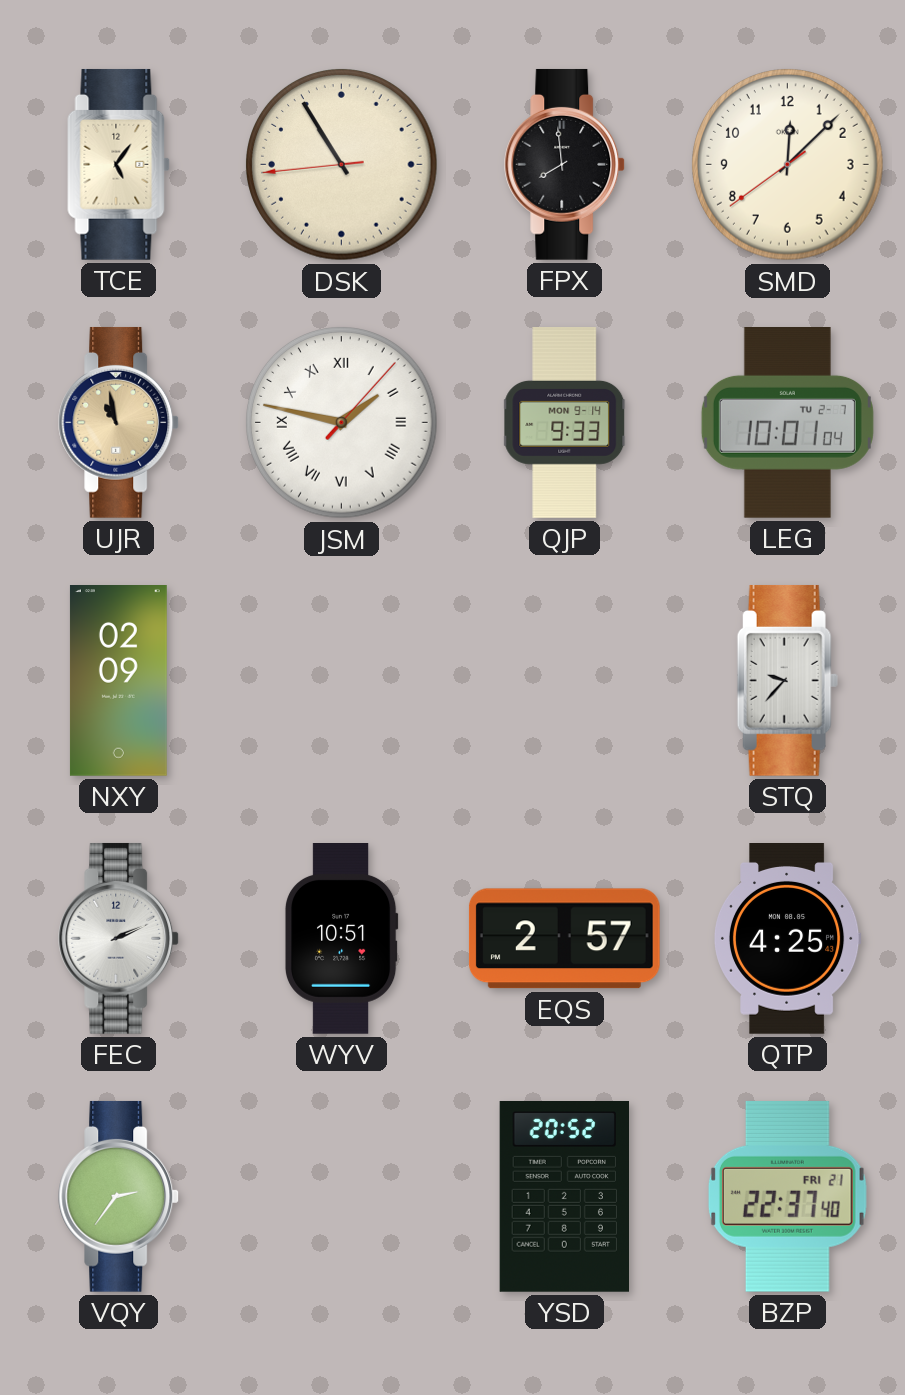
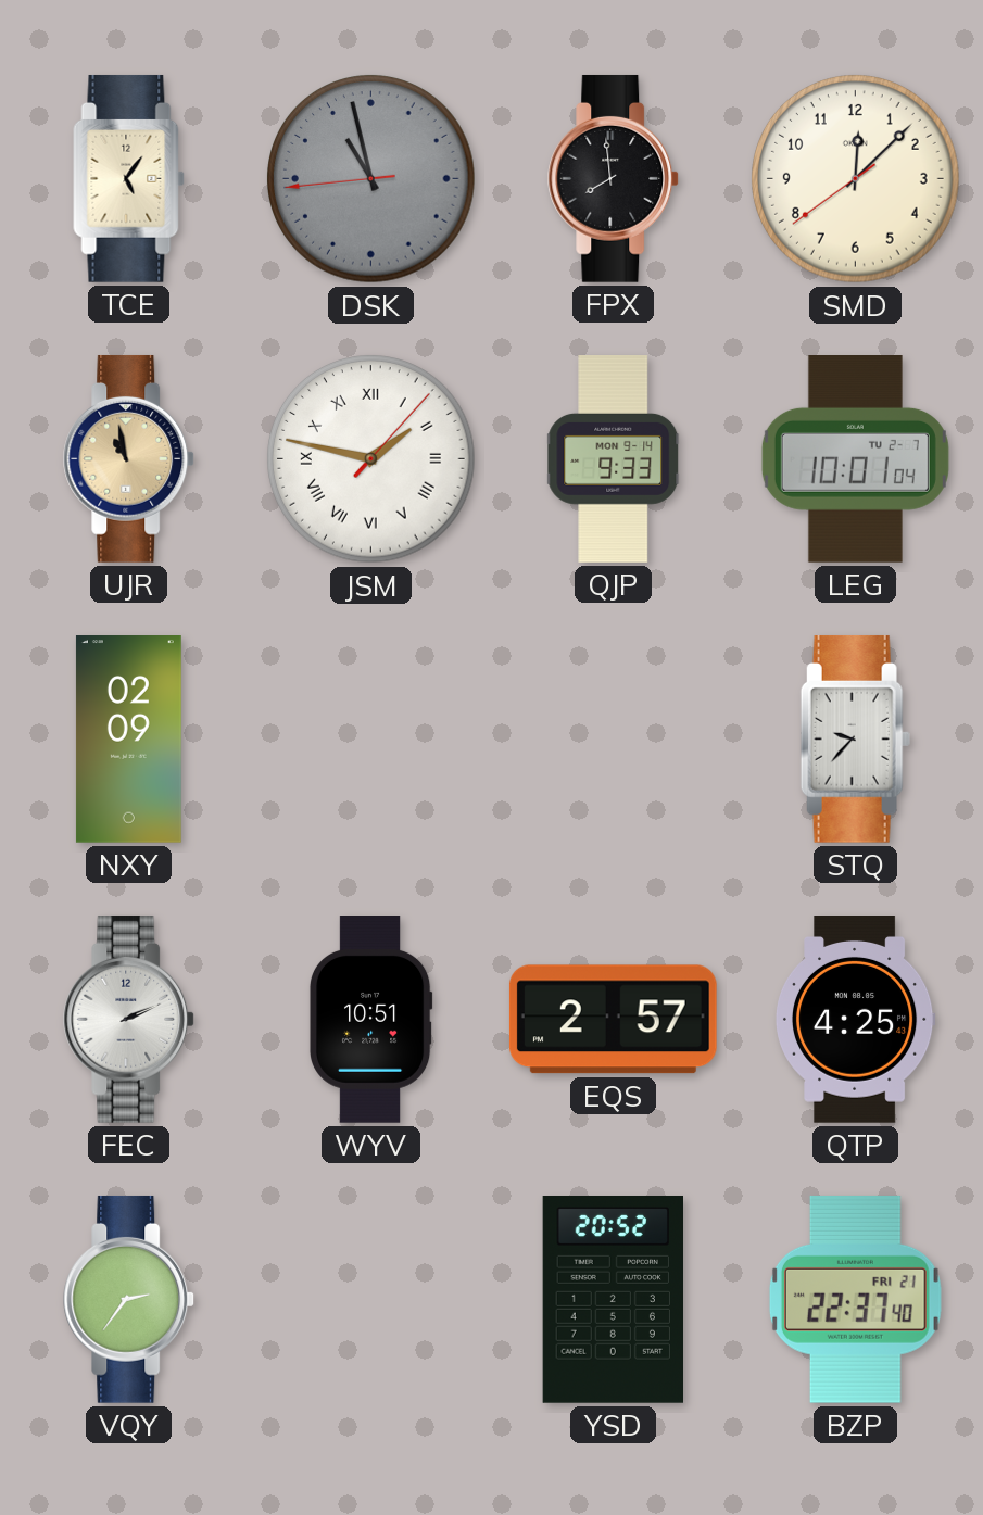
DSK: 10:54 -> 10:57 (371, 179)
DSK dial: cream -> grey (371, 179)
